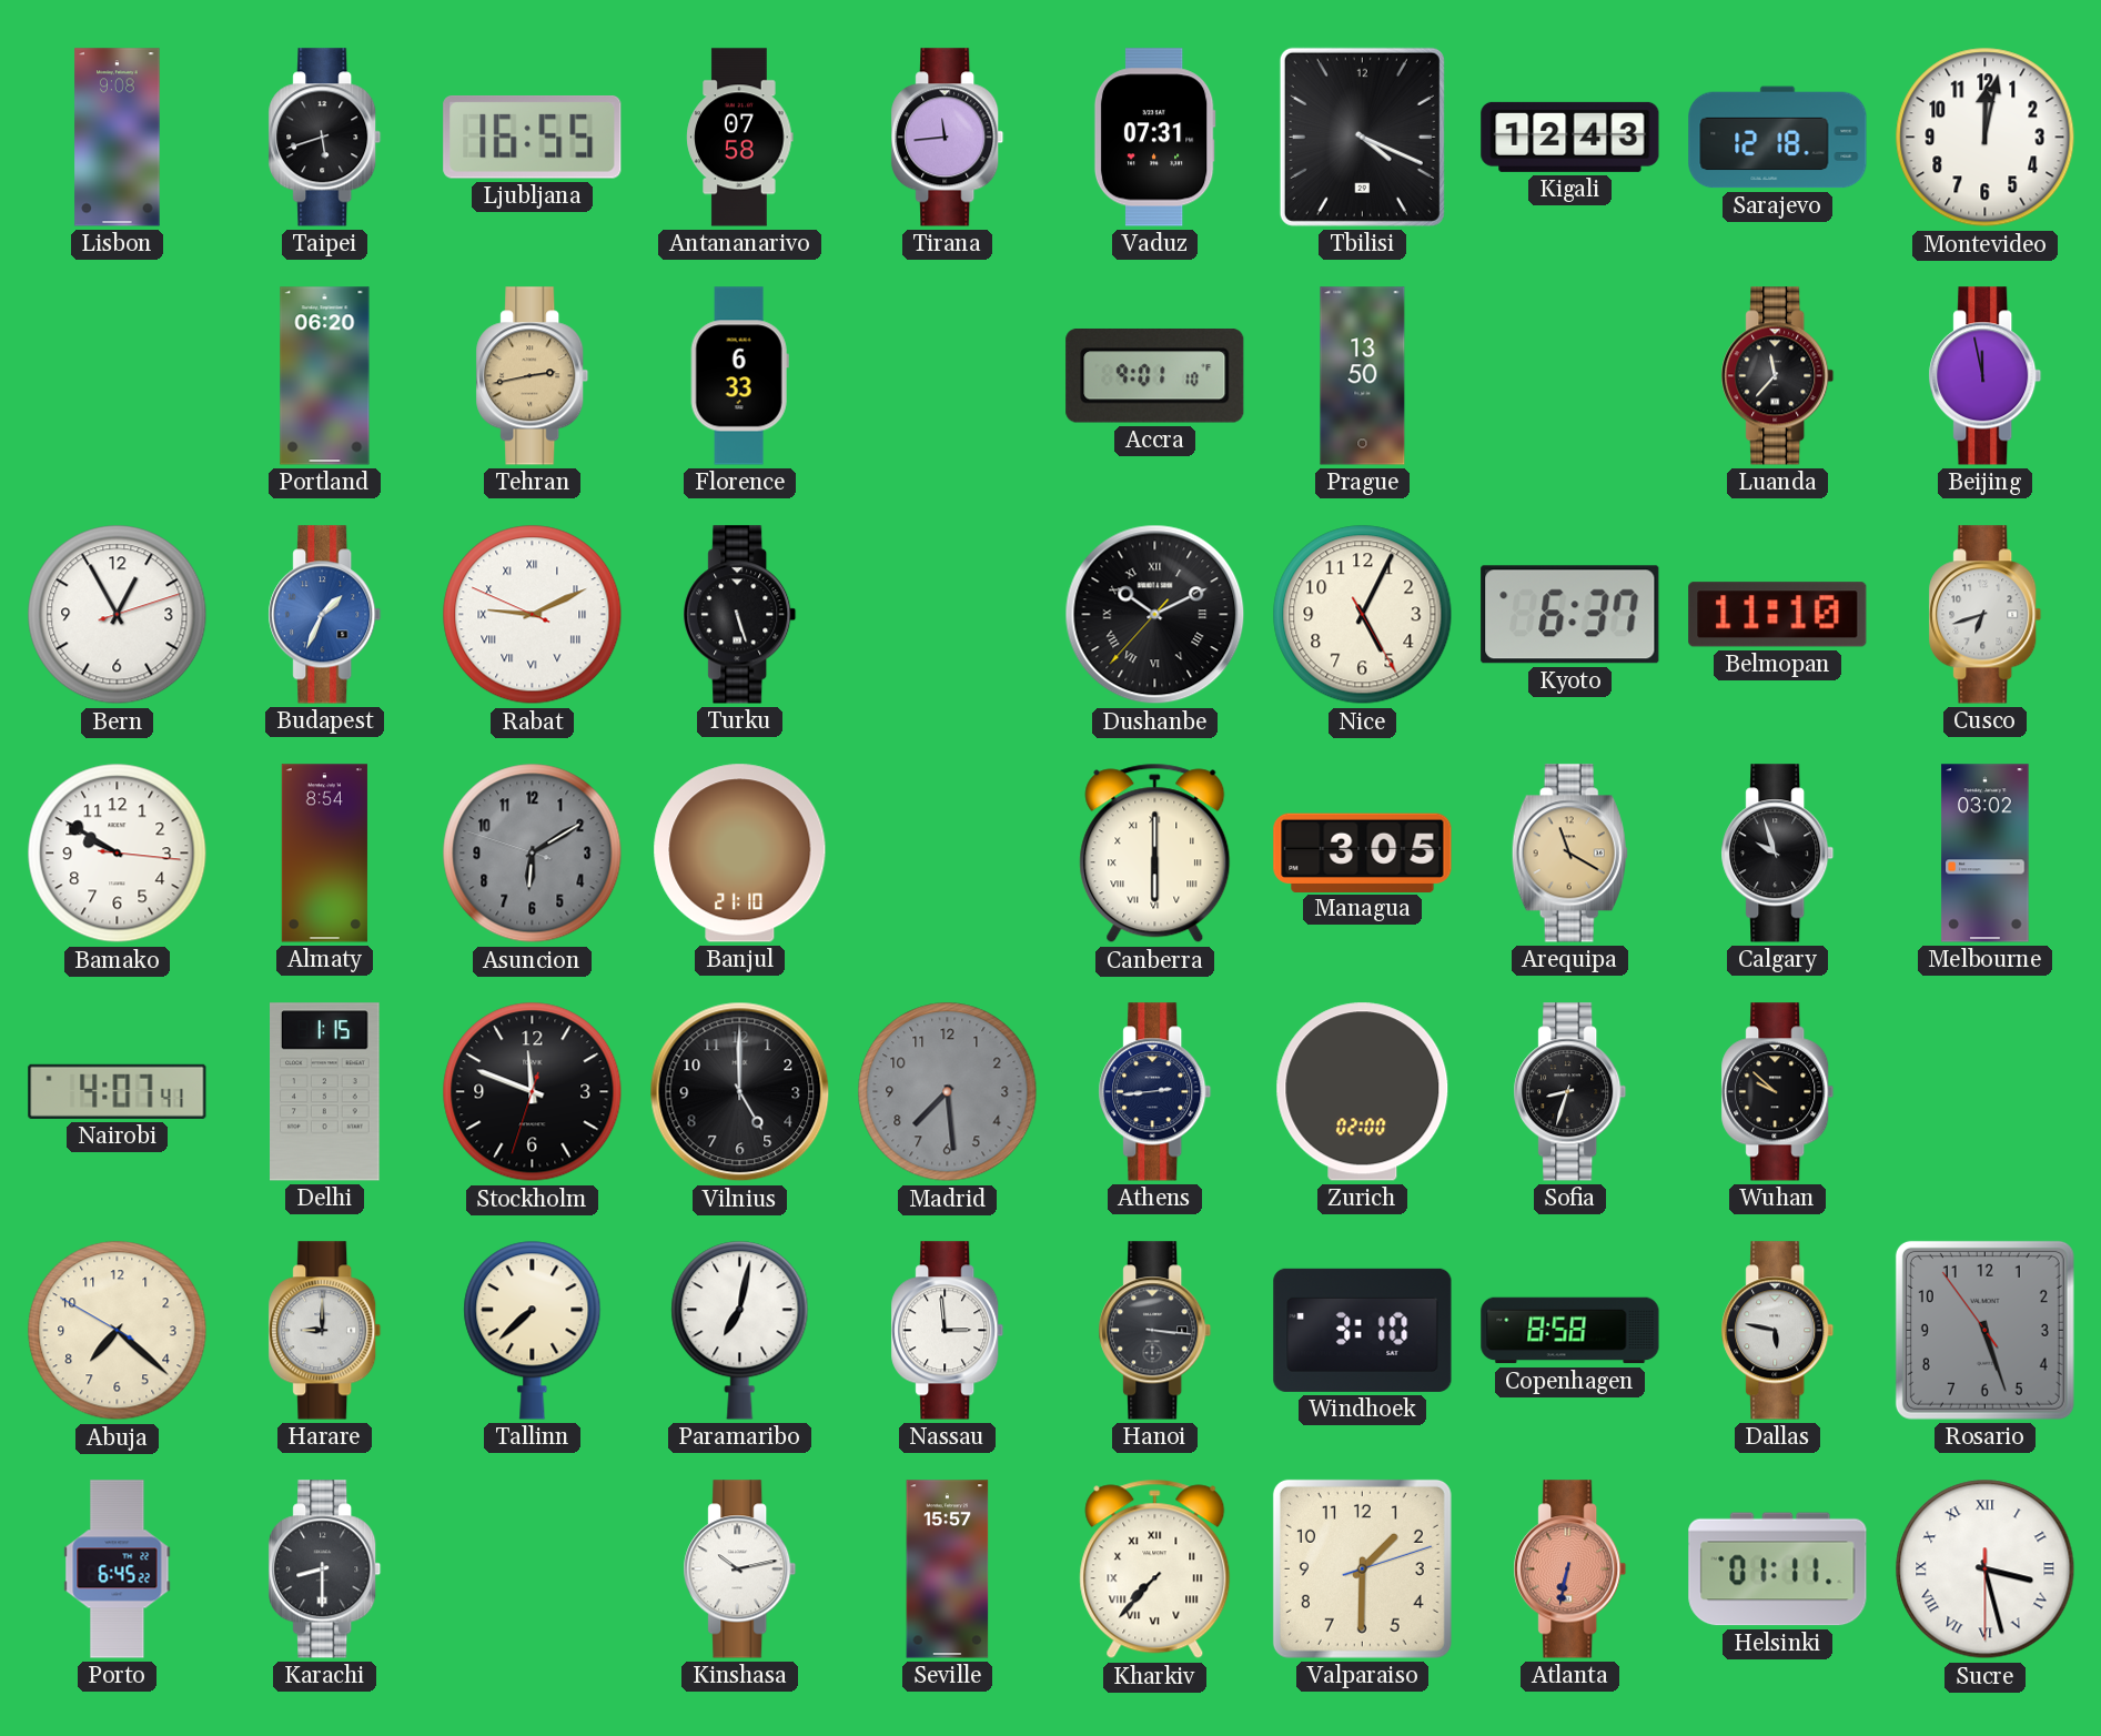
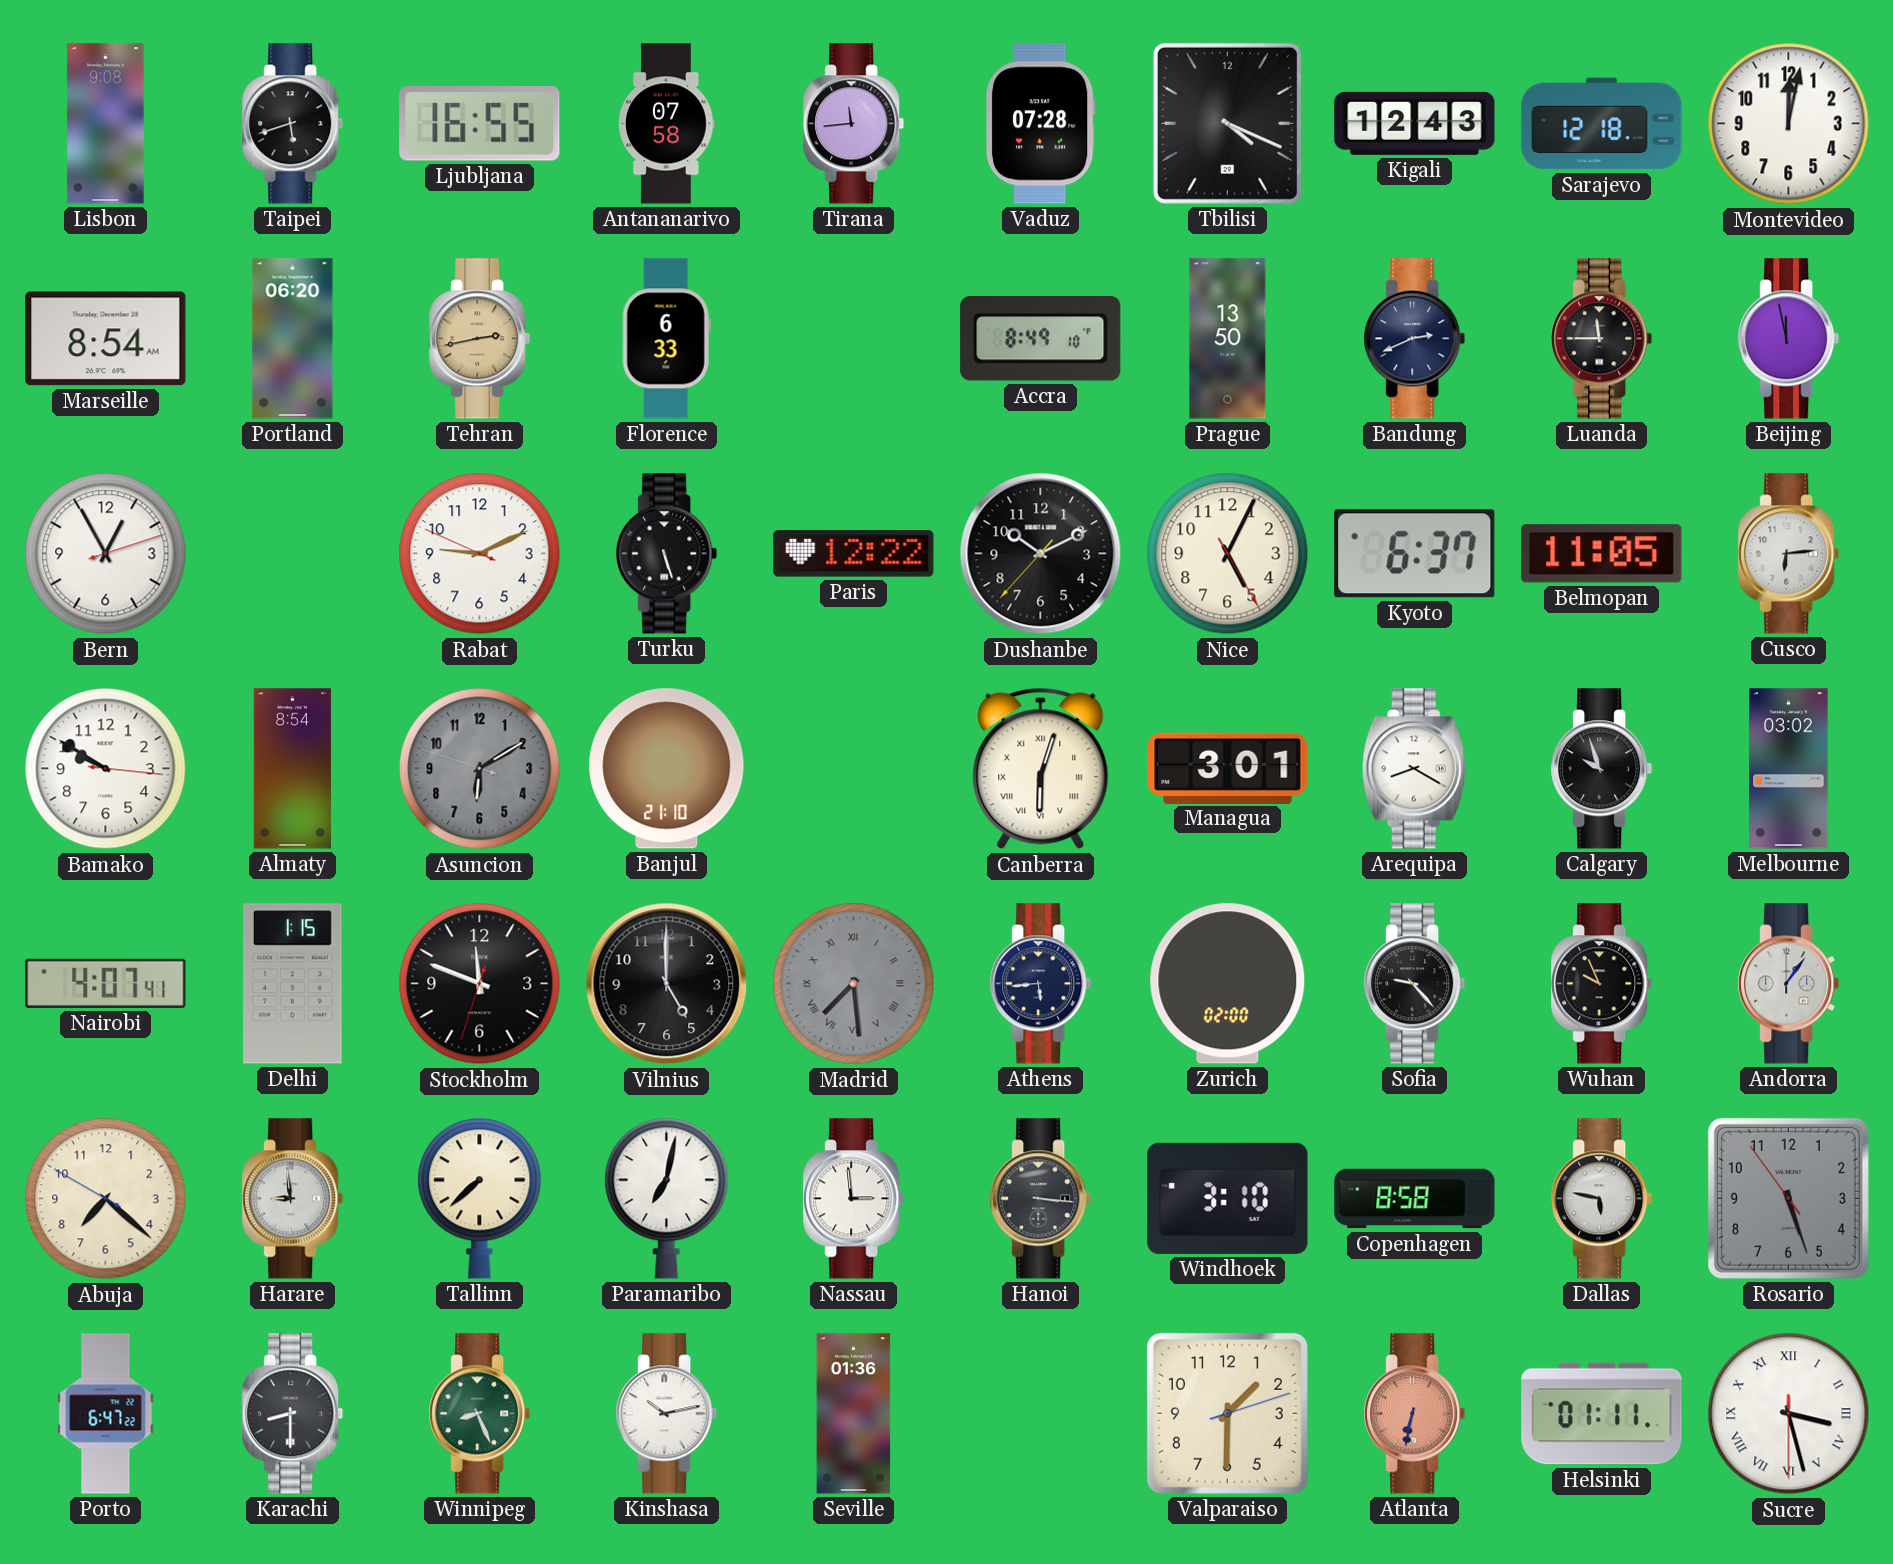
Vaduz: 07:31 -> 07:28 (1040, 124)
Marseille: none -> 8:54 (106, 339)
Accra: 9:01 -> 8:49 (1041, 339)
Bandung: none -> 2:41 (1415, 339)
Luanda: 11:37 -> 11:45 (1602, 339)
Budapest: 1:34 -> none (325, 615)
Rabat numerals: Roman -> Arabic (480, 554)
Paris: none -> 12:22 (854, 554)
Dushanbe numerals: Roman -> Arabic (1041, 554)
Belmopan: 11:10 -> 11:05 (1602, 554)
Cusco: 6:42 -> 6:14 (1789, 554)
Canberra: 6:00 -> 6:03 (1041, 769)
Managua: 3:05 -> 3:01 (1228, 768)
Arequipa: 11:20 -> 8:20 (1414, 769)
Arequipa dial: champagne -> white (1414, 769)
Madrid numerals: Arabic -> Roman (854, 984)
Athens: 2:44 -> 5:44 (1041, 984)
Sofia: 8:33 -> 9:23 (1415, 984)
Wuhan: 9:52 -> 9:56 (1602, 984)
Andorra: none -> 1:06 (1789, 984)
Harare: 9:00 -> 8:59 (293, 1199)
Porto: 6:45 -> 6:47 (106, 1414)
Winnipeg: none -> 8:26 (480, 1414)
Seville: 15:57 -> 01:36 (854, 1414)
Kharkiv: 7:37 -> none (1155, 1570)
